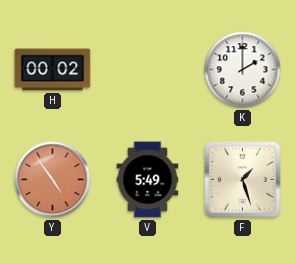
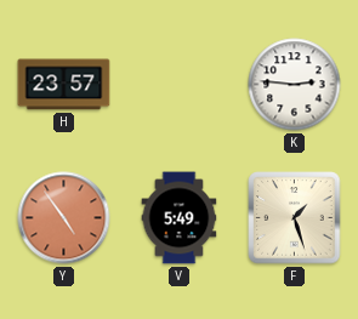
H: 00:02 -> 23:57 (64, 85)
K: 2:00 -> 2:46 (295, 85)
